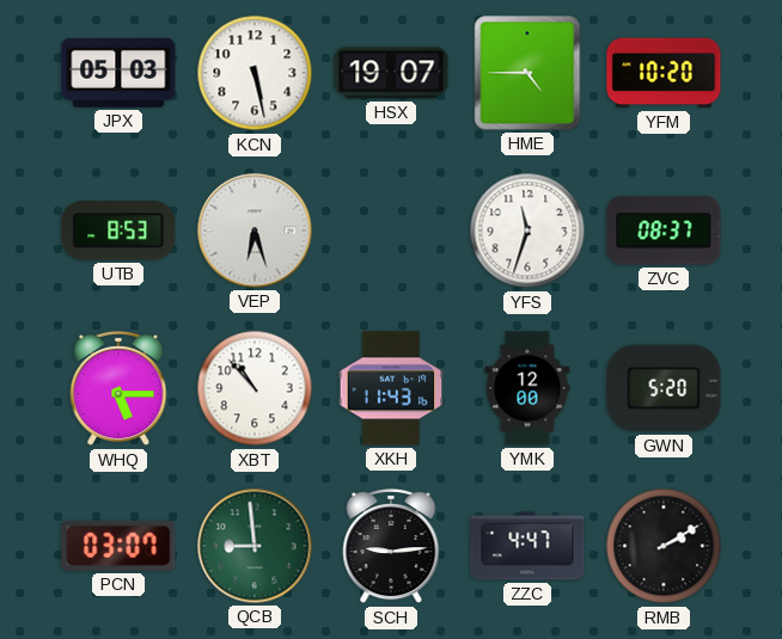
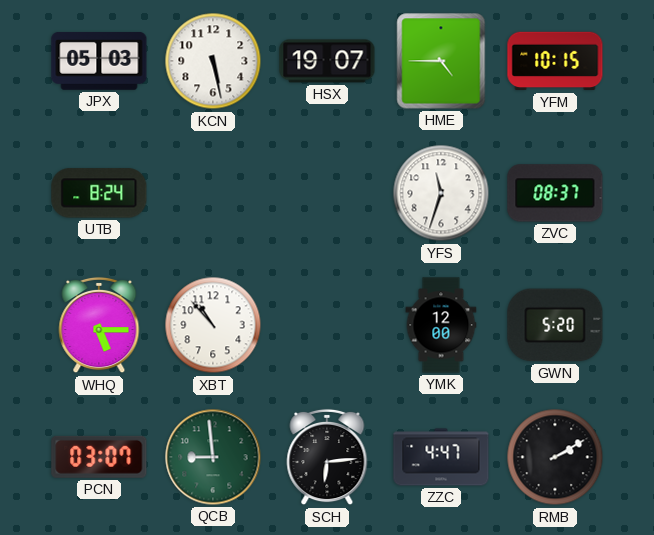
YFM: 10:20 -> 10:15 (555, 61)
UTB: 8:53 -> 8:24 (99, 193)
VEP: 6:27 -> none (255, 231)
XKH: 11:43 -> none (391, 388)
SCH: 9:14 -> 6:14 (327, 457)
